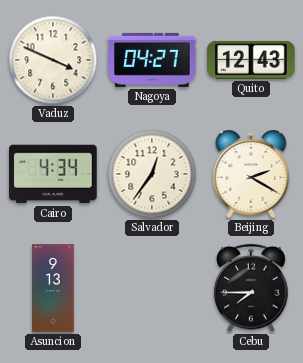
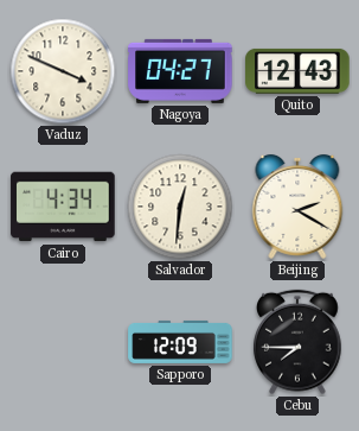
Salvador: 12:36 -> 12:31 (180, 207)
Asuncion: 9:13 -> none (53, 288)
Sapporo: none -> 12:09 (180, 342)
